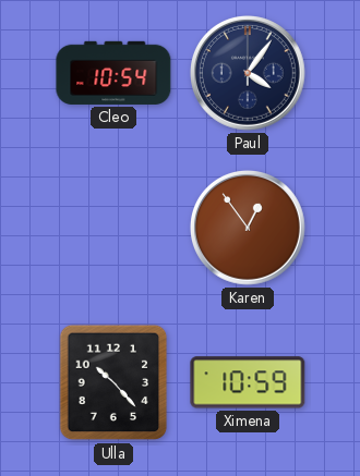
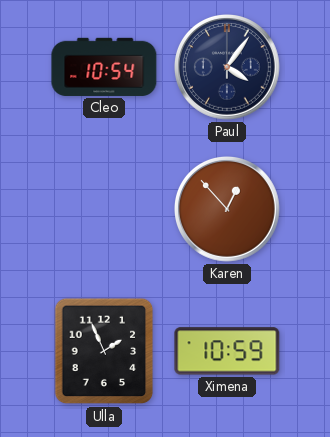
Karen: 12:54 -> 12:53 (228, 210)
Ulla: 10:23 -> 1:56 (104, 351)
